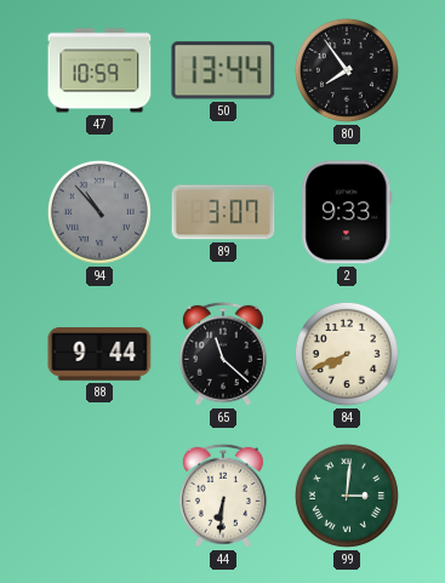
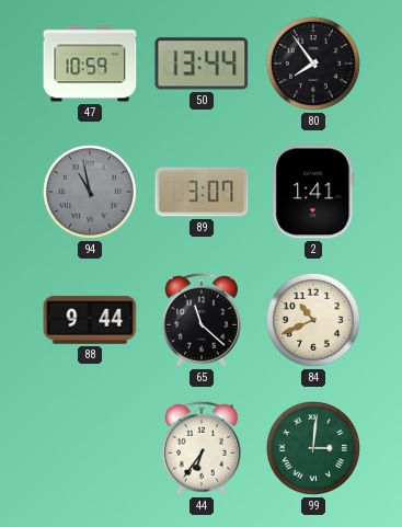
94: 10:53 -> 10:58 (90, 192)
2: 9:33 -> 1:41 (313, 192)
84: 7:41 -> 10:41 (313, 320)
44: 6:31 -> 6:36 (202, 448)
